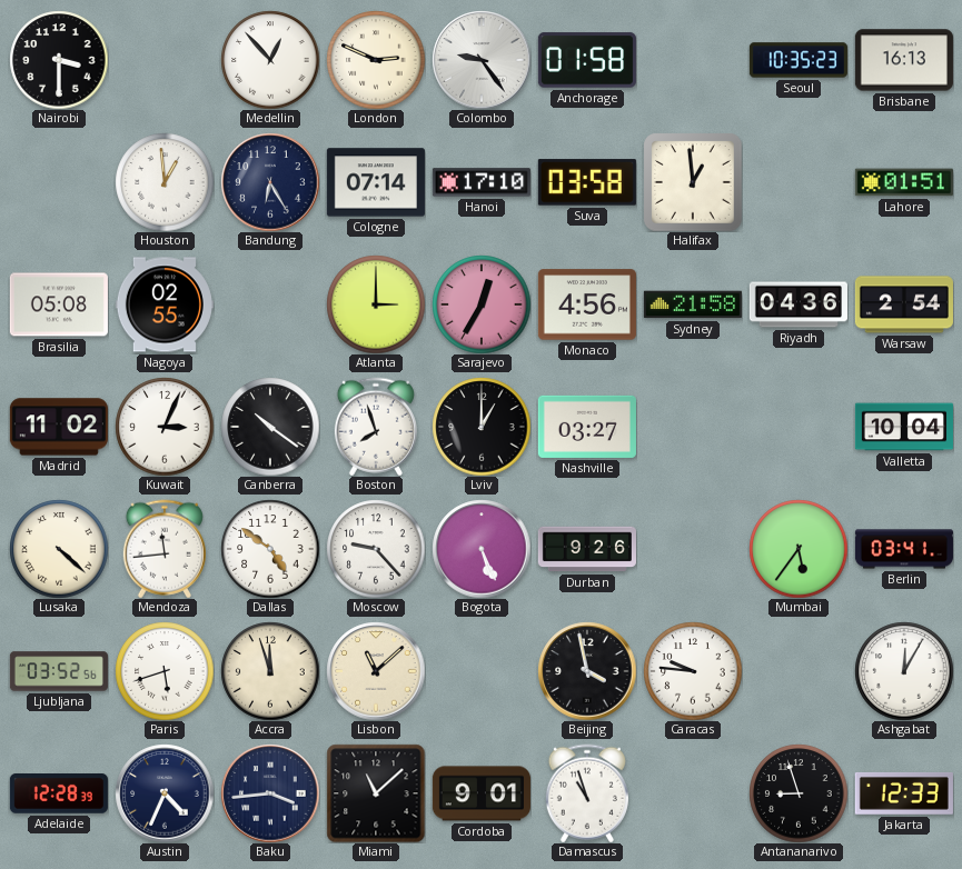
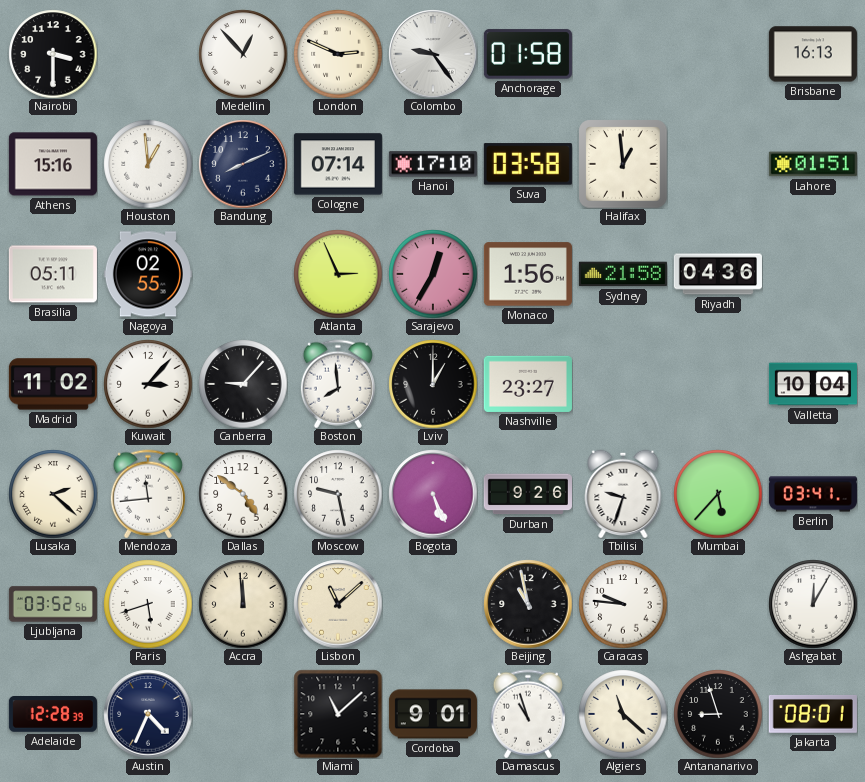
Seoul: 10:35 -> none (799, 60)
Athens: none -> 15:16 (53, 164)
Bandung: 6:25 -> 8:11 (243, 164)
Brasilia: 05:08 -> 05:11 (53, 274)
Atlanta: 3:00 -> 2:56 (338, 274)
Monaco: 4:56 -> 1:56 (528, 274)
Warsaw: 2:54 -> none (904, 304)
Kuwait: 3:04 -> 3:07 (148, 384)
Canberra: 10:21 -> 9:07 (243, 384)
Boston: 7:57 -> 7:59 (338, 384)
Nashville: 03:27 -> 23:27 (528, 384)
Lusaka: 4:22 -> 2:22 (53, 494)
Moscow: 9:23 -> 9:28 (338, 494)
Tbilisi: none -> 9:33 (623, 494)
Mumbai: 5:36 -> 5:37 (718, 494)
Accra: 11:57 -> 11:59 (243, 604)
Beijing: 3:58 -> 10:58 (528, 604)
Baku: 3:44 -> none (270, 793)
Algiers: none -> 11:22 (623, 714)
Jakarta: 12:33 -> 08:01 (813, 714)
